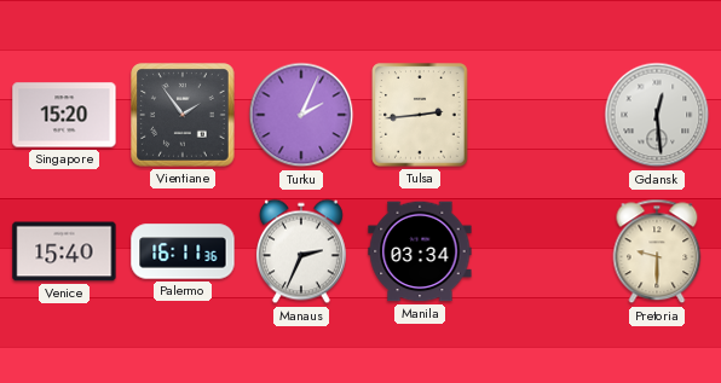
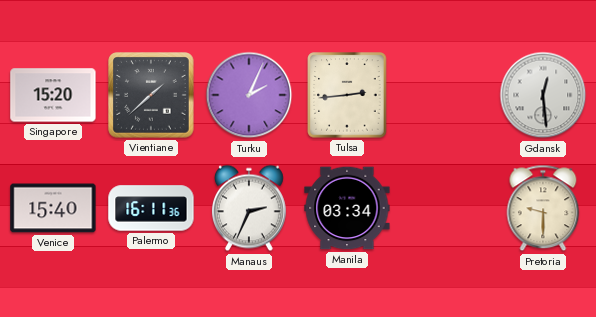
Vientiane: 1:54 -> 1:38 (151, 95)
